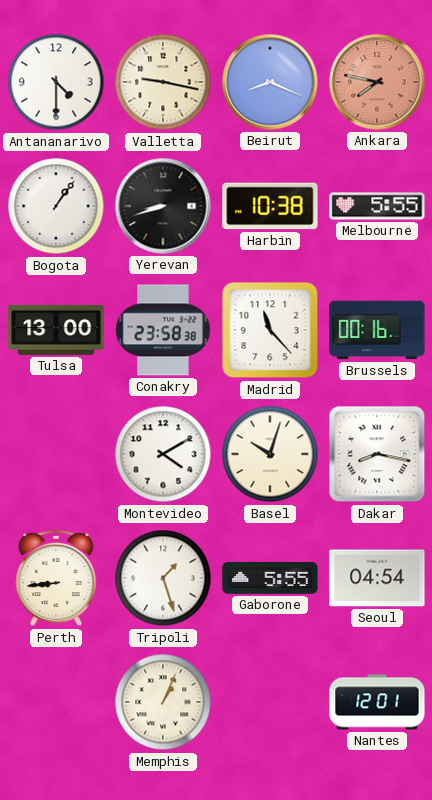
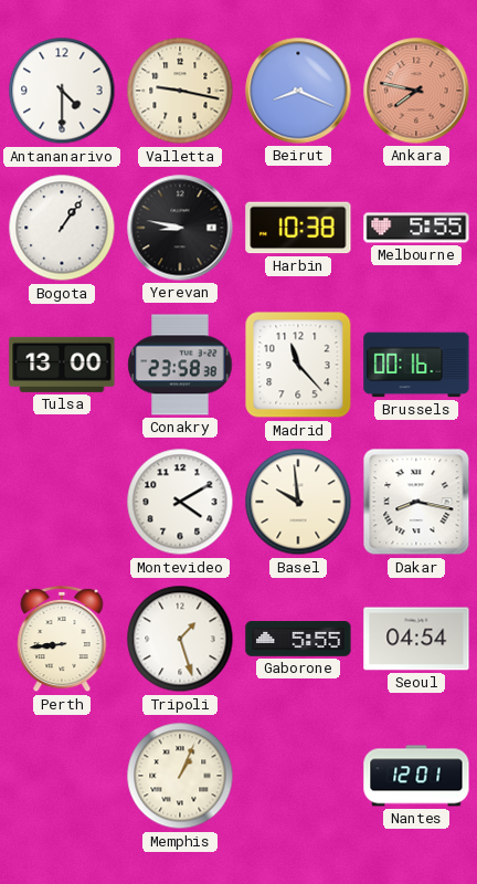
Yerevan: 8:42 -> 8:47 (180, 228)
Basel: 10:03 -> 9:59 (298, 502)
